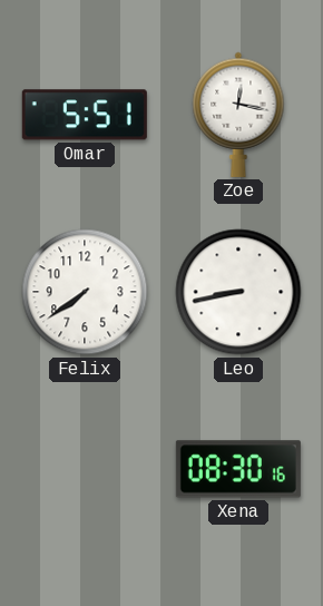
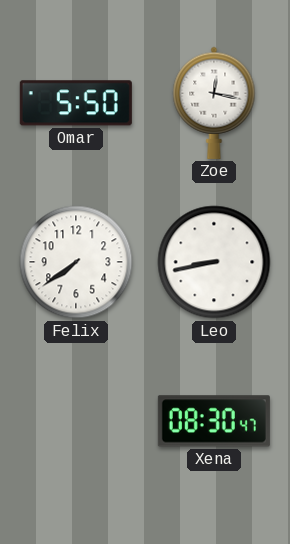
Omar: 5:51 -> 5:50 (76, 103)
Xena: 08:30:16 -> 08:30:47 (214, 421)
